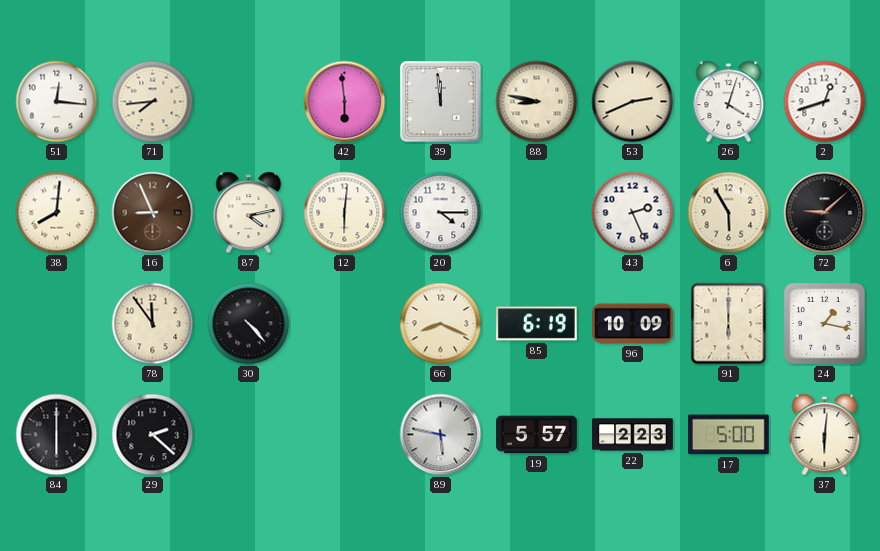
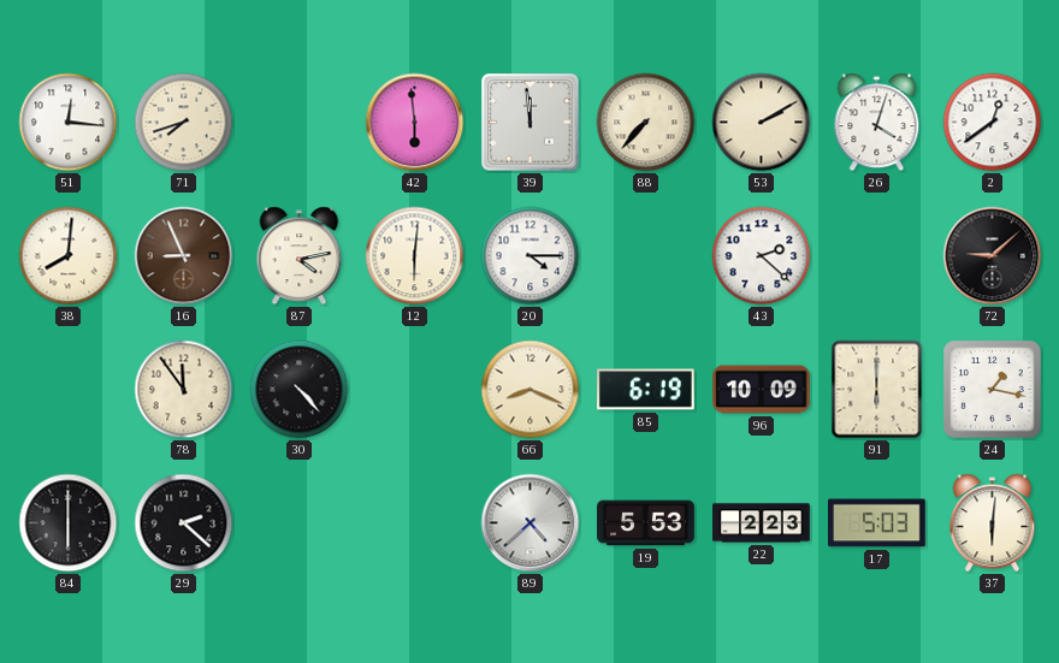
71: 7:44 -> 7:42 (184, 123)
88: 8:47 -> 7:37 (646, 123)
53: 2:41 -> 2:10 (762, 123)
2: 12:42 -> 12:39 (993, 123)
43: 2:26 -> 2:22 (762, 256)
6: 5:55 -> none (729, 213)
89: 5:47 -> 4:38 (531, 523)
19: 5:57 -> 5:53 (646, 523)
17: 5:00 -> 5:03 (877, 523)
